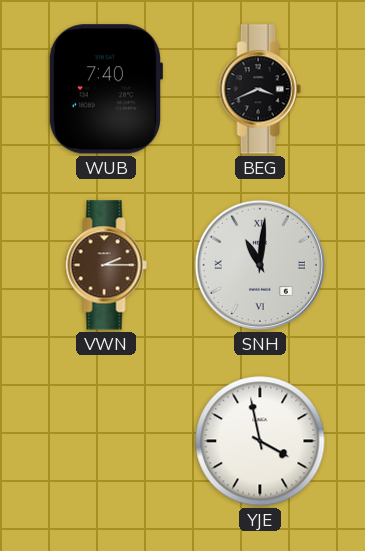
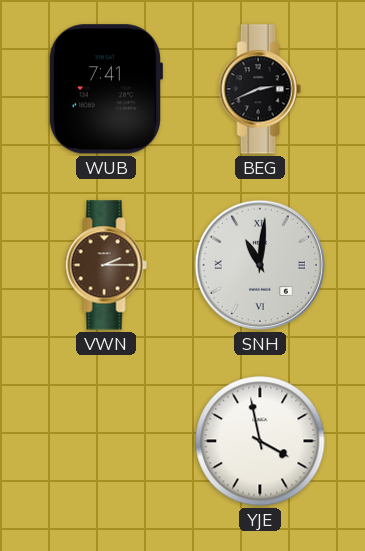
WUB: 7:40 -> 7:41 (105, 89)
BEG: 3:41 -> 2:41 (260, 89)
